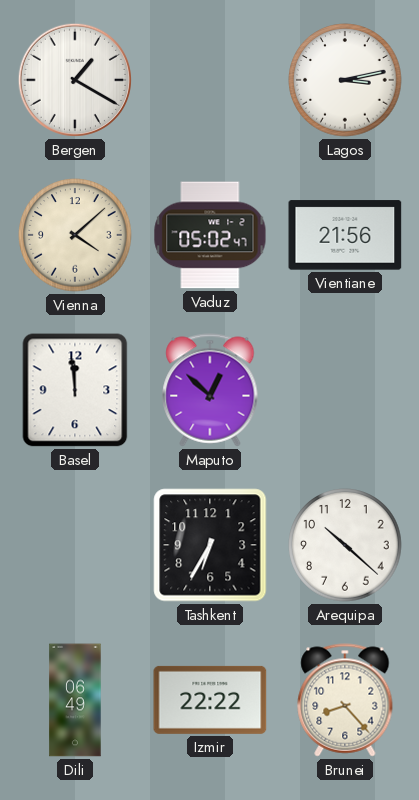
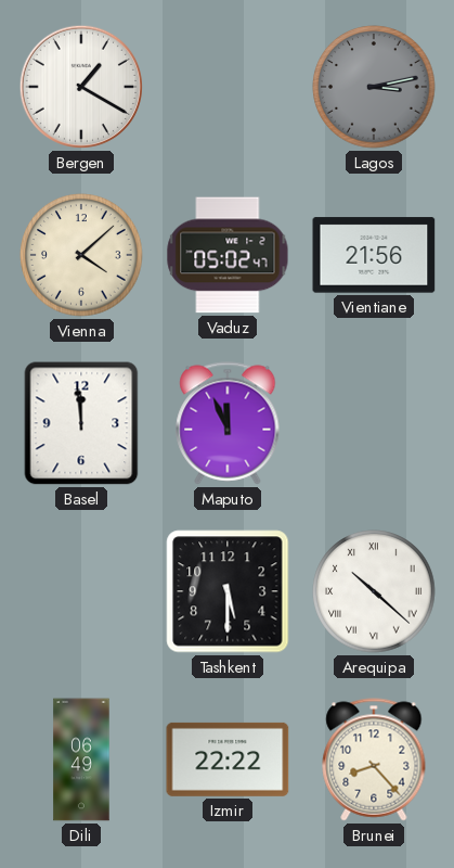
Lagos dial: white -> grey (374, 87)
Maputo: 12:52 -> 11:56 (228, 423)
Tashkent: 6:35 -> 5:30 (228, 591)
Arequipa numerals: Arabic -> Roman (374, 591)
